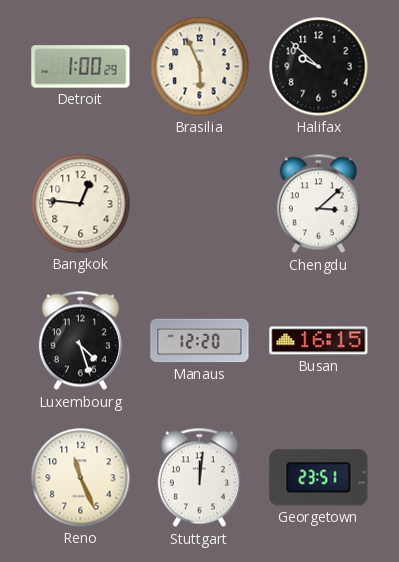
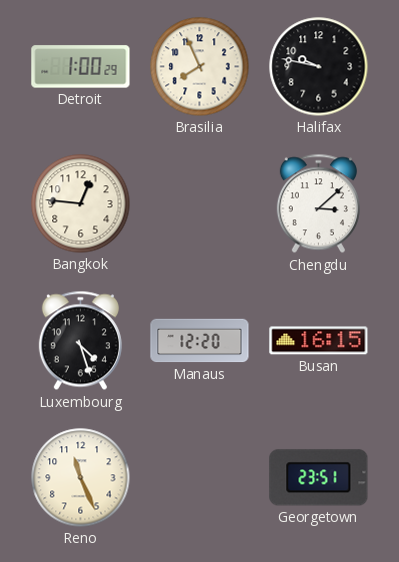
Brasilia: 5:56 -> 7:56 (200, 67)
Halifax: 9:52 -> 9:47 (319, 67)
Stuttgart: 12:01 -> none (199, 478)
